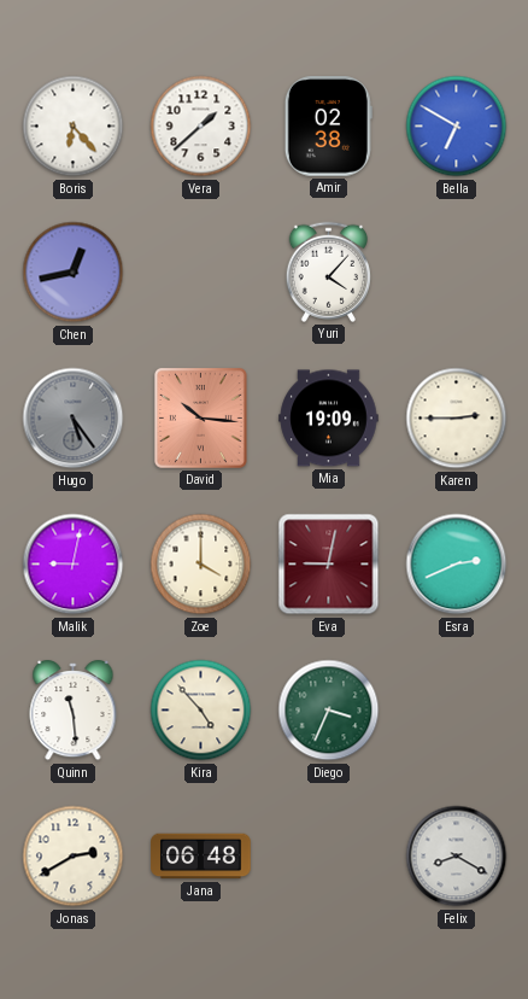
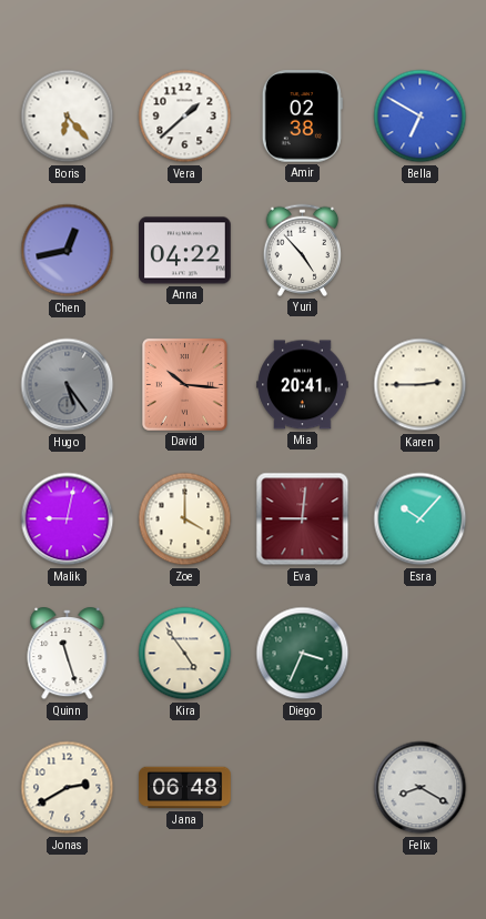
Anna: none -> 04:22 (185, 251)
Yuri: 4:07 -> 4:53 (302, 250)
Mia: 19:09 -> 20:41 (303, 385)
Eva: 9:02 -> 9:01 (303, 519)
Esra: 2:41 -> 10:07 (421, 519)
Quinn: 11:29 -> 11:27 (68, 655)
Kira: 4:53 -> 4:54 (185, 654)
